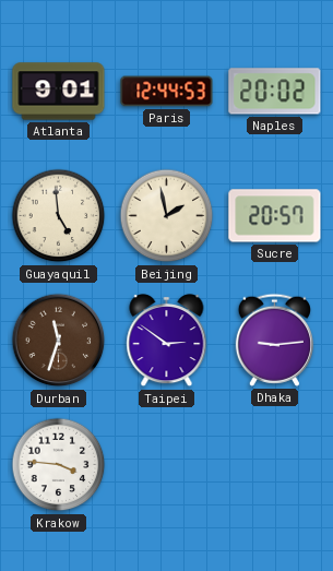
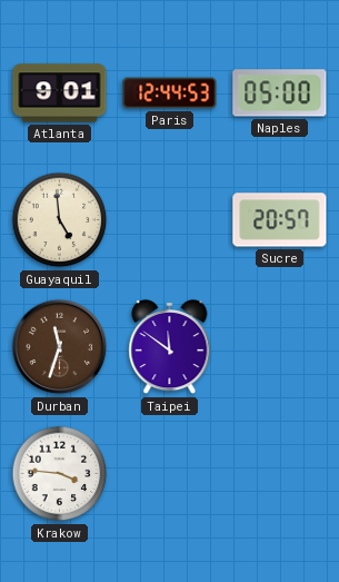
Naples: 20:02 -> 05:00 (280, 93)
Beijing: 1:58 -> none (167, 216)
Taipei: 2:51 -> 11:51 (170, 347)
Dhaka: 9:14 -> none (274, 340)
